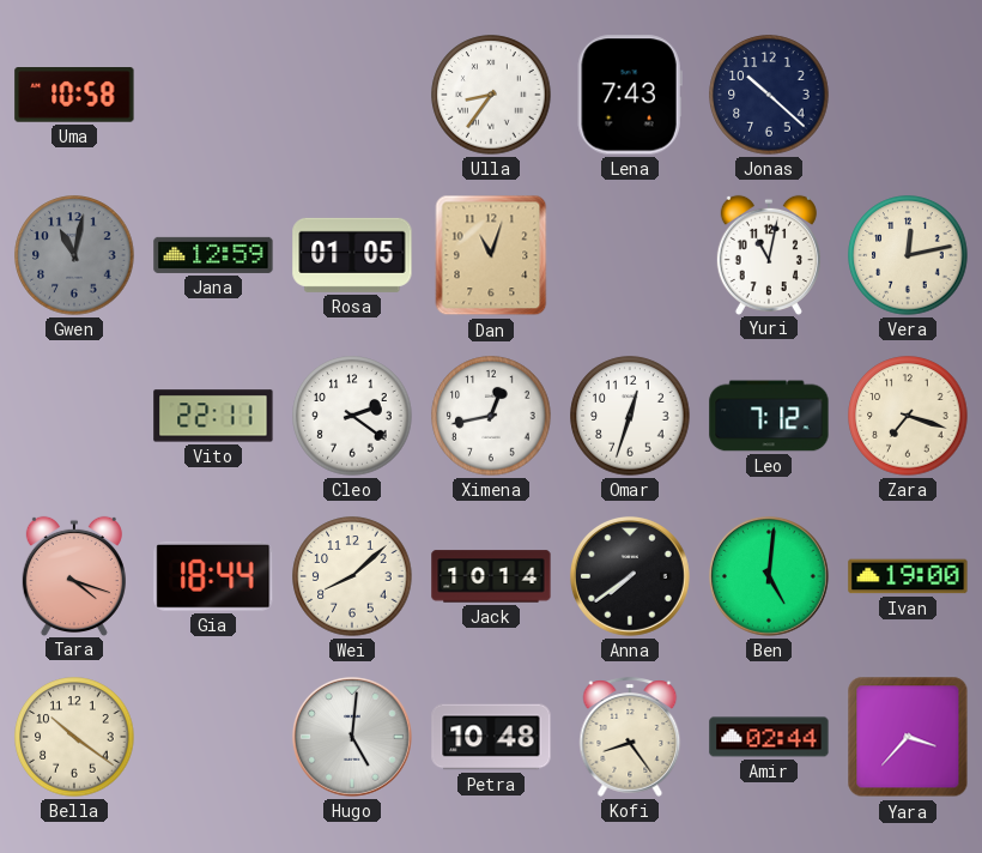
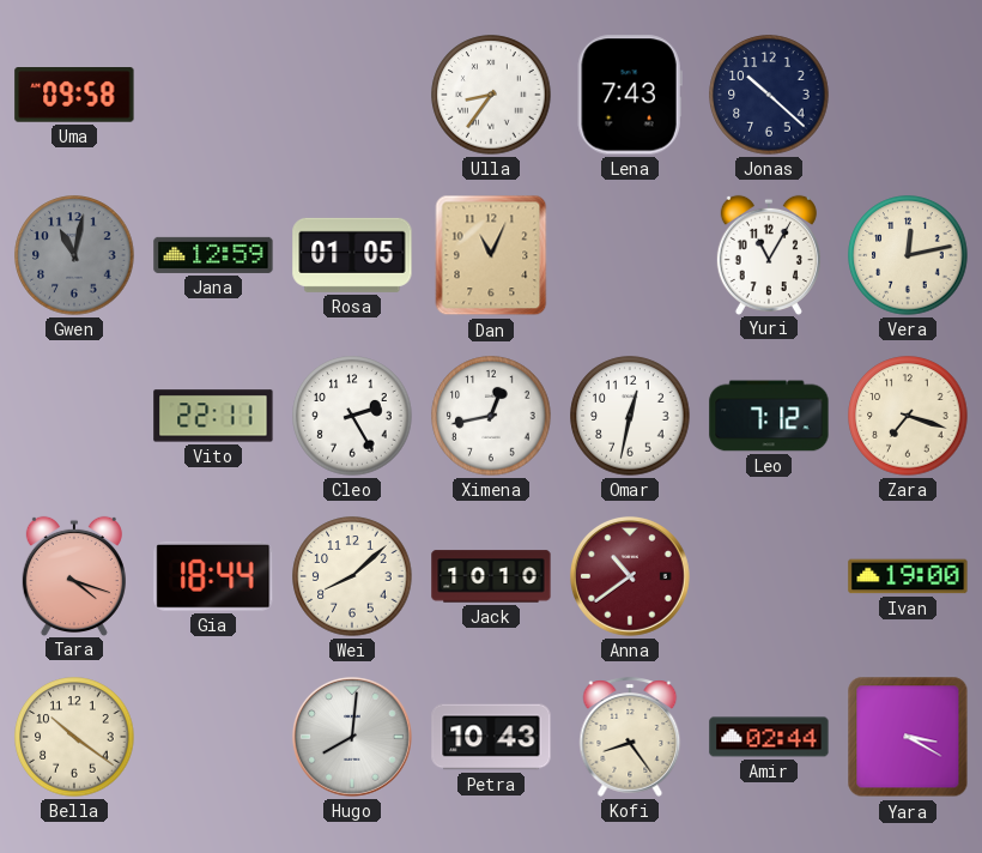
Uma: 10:58 -> 09:58 (74, 96)
Dan: 11:03 -> 11:04 (491, 255)
Yuri: 11:02 -> 11:05 (769, 254)
Cleo: 2:21 -> 2:25 (352, 416)
Omar: 12:33 -> 12:32 (630, 416)
Jack: 10:14 -> 10:10 (491, 576)
Anna: 7:39 -> 10:39 (630, 576)
Anna dial: black -> burgundy (630, 576)
Ben: 5:01 -> none (769, 576)
Hugo: 5:01 -> 8:01 (352, 737)
Petra: 10:48 -> 10:43 (491, 737)
Yara: 3:37 -> 3:20 (908, 737)
